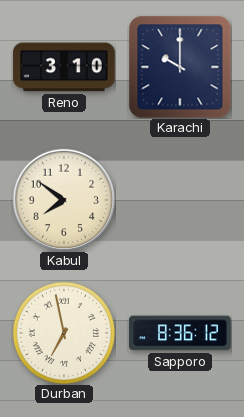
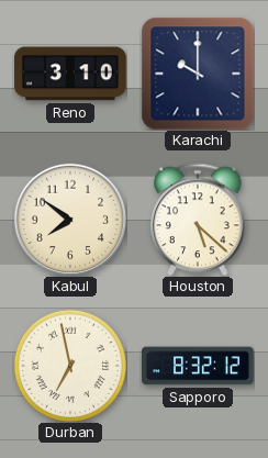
Houston: none -> 5:22 (198, 220)
Sapporo: 8:36 -> 8:32 (198, 366)
